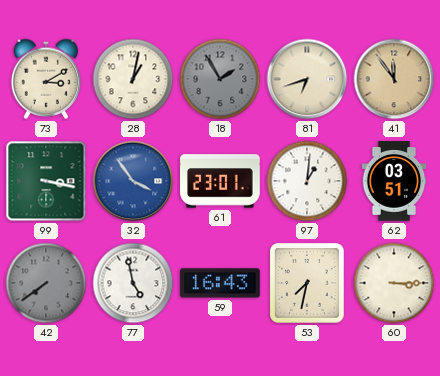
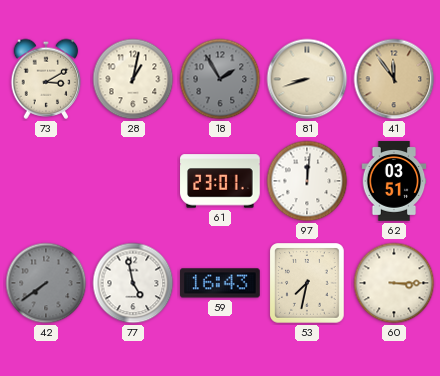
81: 6:42 -> 8:42 (307, 79)
99: 3:17 -> none (46, 181)
32: 3:54 -> none (133, 181)
97: 1:01 -> 12:01 (307, 181)
